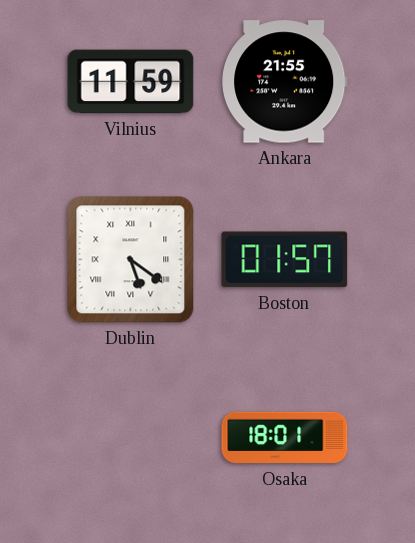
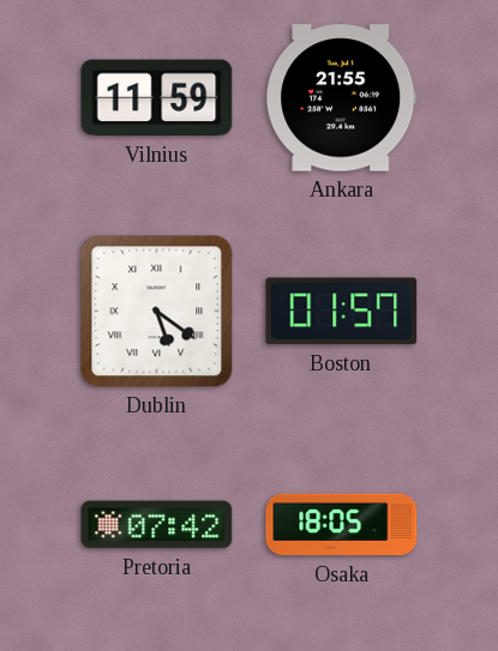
Pretoria: none -> 07:42 (157, 525)
Osaka: 18:01 -> 18:05 (342, 525)
